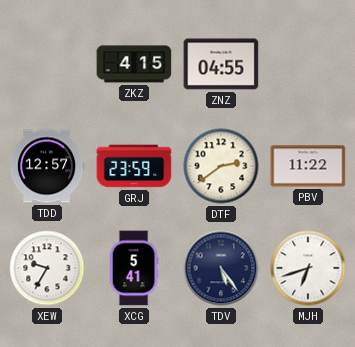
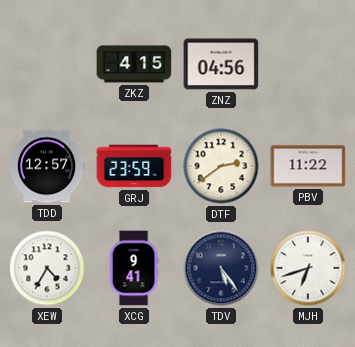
ZNZ: 04:55 -> 04:56 (221, 64)
XEW: 9:35 -> 4:35 (47, 268)
XCG: 5:41 -> 9:41 (134, 268)
